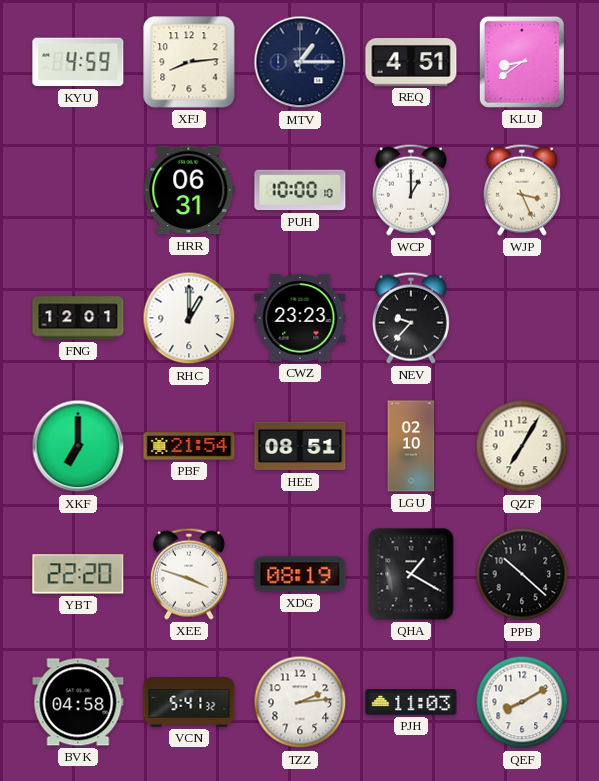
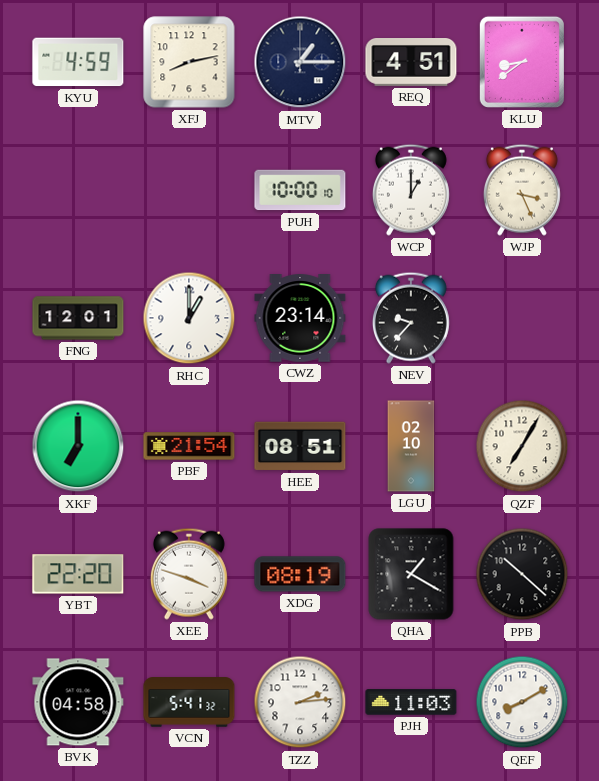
XFJ: 8:14 -> 8:13 (189, 62)
HRR: 06:31 -> none (189, 190)
CWZ: 23:23 -> 23:14 (300, 319)
